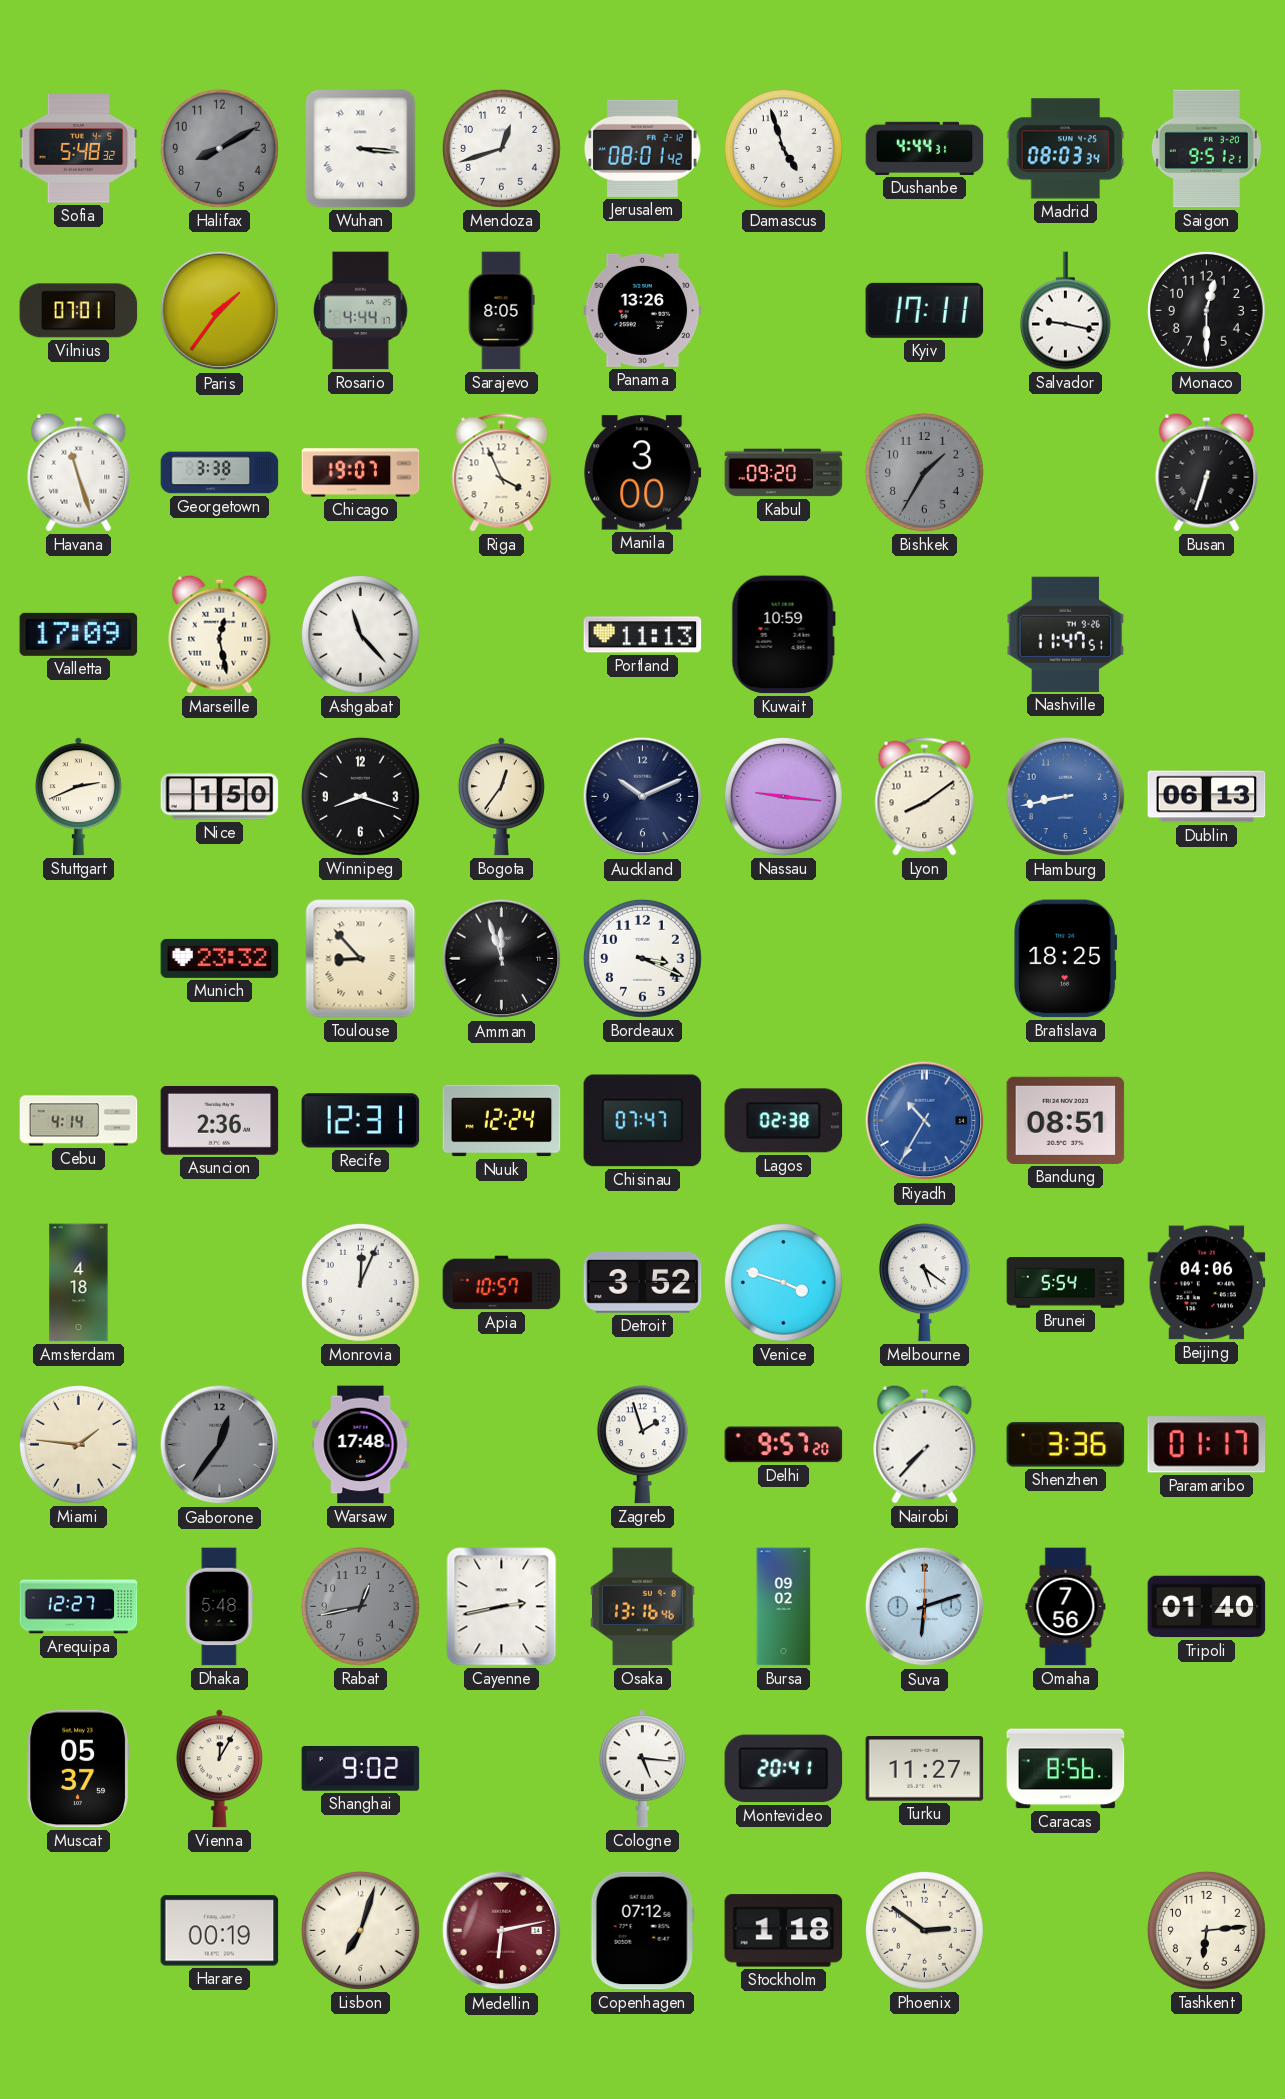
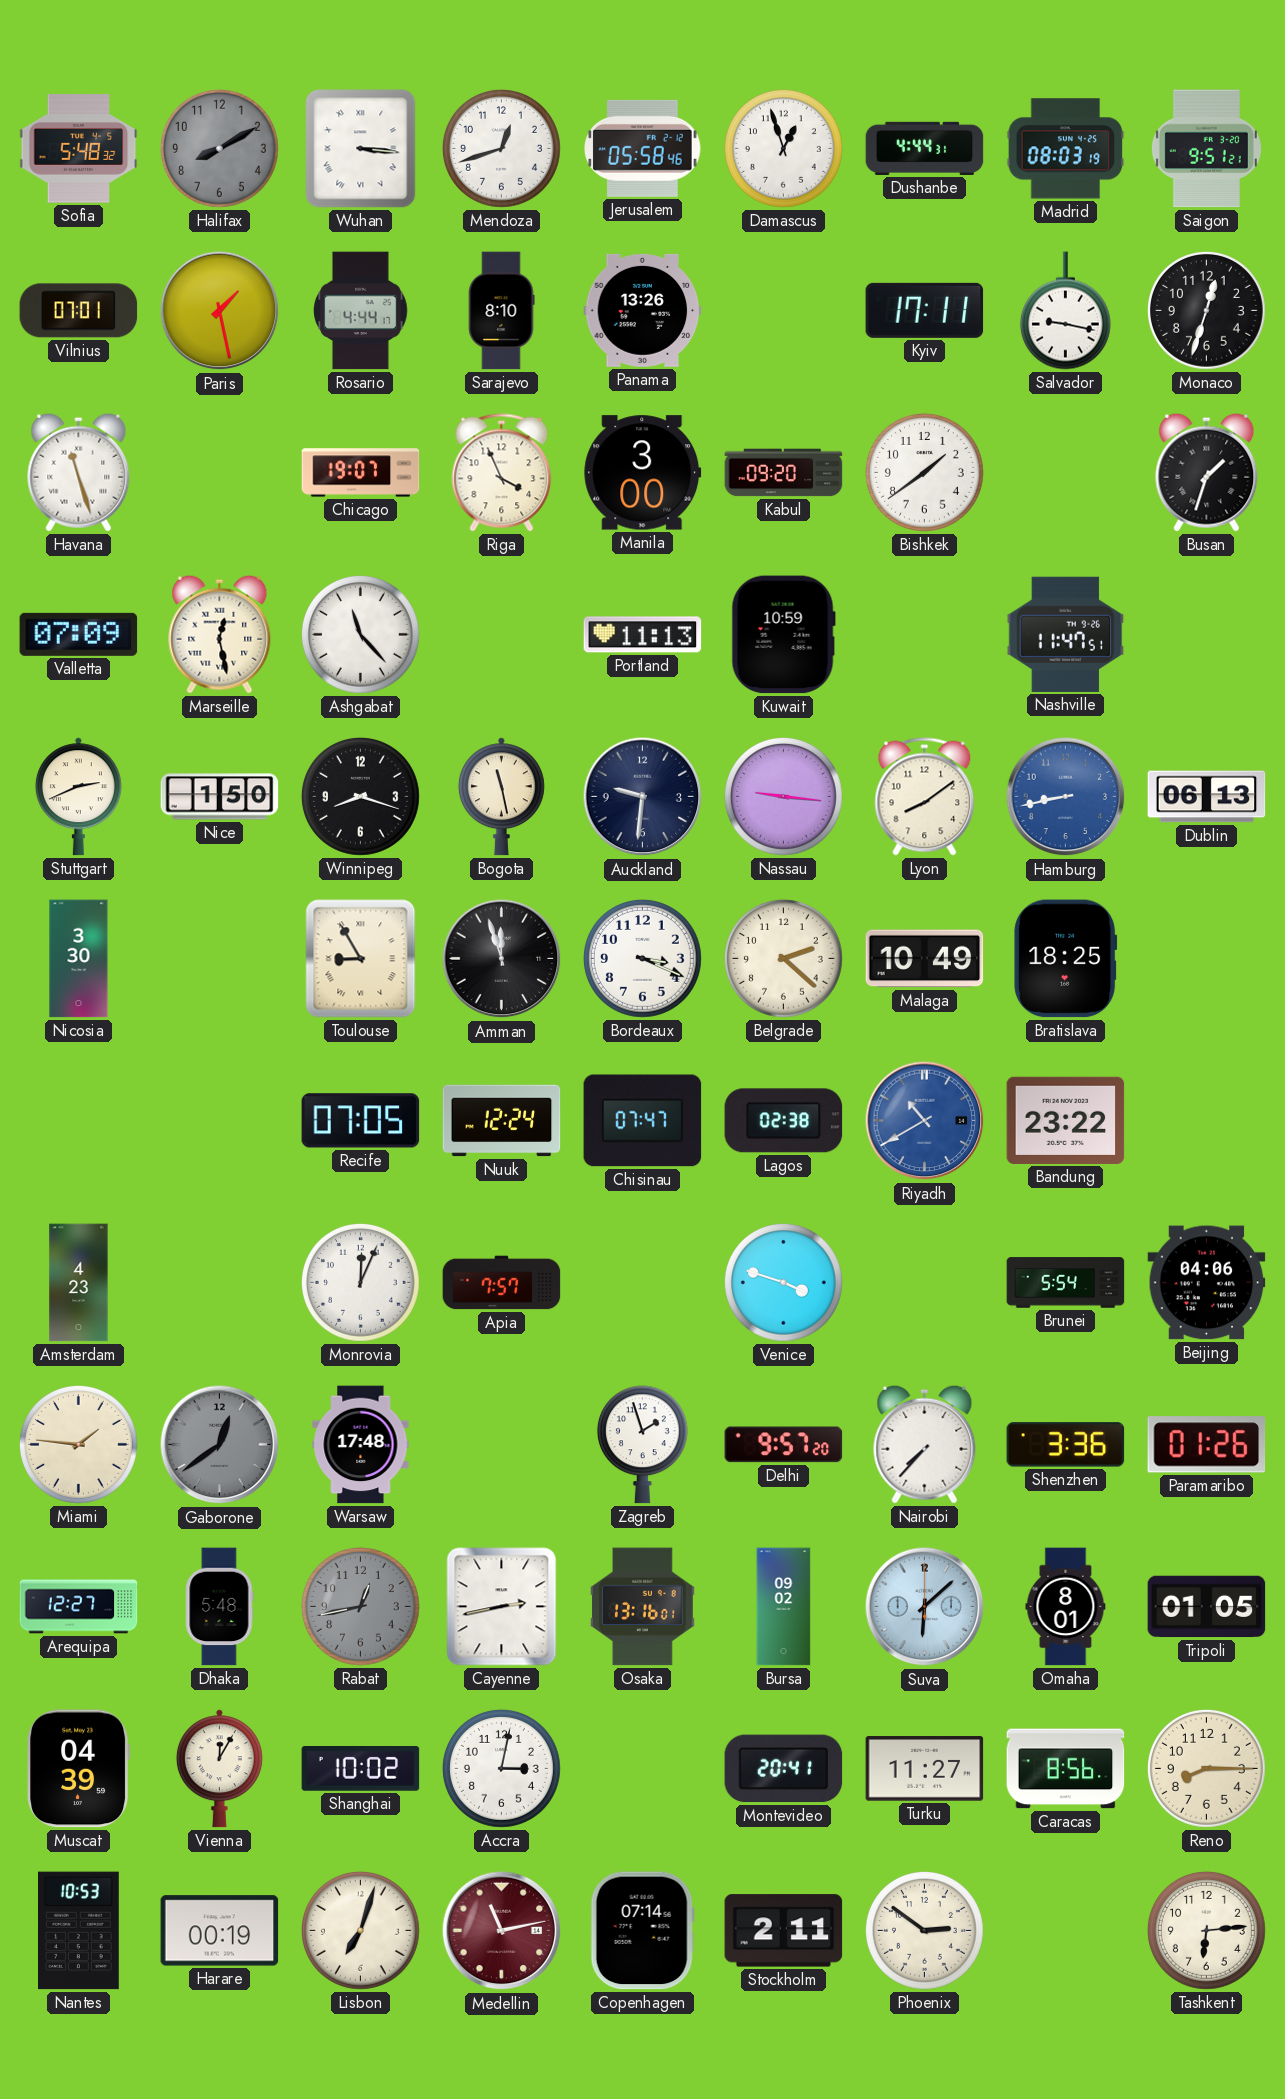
Jerusalem: 08:01 -> 05:58 (643, 148)
Damascus: 4:57 -> 12:57 (783, 148)
Madrid: 08:03:34 -> 08:03:19 (1066, 149)
Paris: 1:36 -> 1:28 (220, 311)
Sarajevo: 8:05 -> 8:10 (501, 311)
Monaco: 12:30 -> 12:33 (1206, 310)
Georgetown: 3:38 -> none (220, 473)
Bishkek: 1:35 -> 1:39 (924, 472)
Bishkek dial: grey -> white (924, 472)
Busan: 6:33 -> 1:33 (1207, 472)
Valletta: 17:09 -> 07:09 (79, 634)
Bogota: 12:36 -> 11:28 (501, 797)
Auckland: 10:11 -> 9:31 (643, 797)
Nicosia: none -> 3:30 (79, 959)
Munich: 23:32 -> none (220, 958)
Toulouse: 8:53 -> 8:55 (361, 959)
Belgrade: none -> 2:22 (783, 958)
Malaga: none -> 10:49 (925, 959)
Cebu: 4:14 -> none (79, 1121)
Asuncion: 2:36 -> none (220, 1121)
Recife: 12:31 -> 07:05 (361, 1121)
Riyadh: 10:35 -> 10:40 (925, 1121)
Bandung: 08:51 -> 23:22 (1066, 1120)
Amsterdam: 4:18 -> 4:23 (79, 1283)
Apia: 10:57 -> 7:57 (502, 1283)
Detroit: 3:52 -> none (643, 1283)
Melbourne: 5:21 -> none (924, 1283)
Gaborone: 12:36 -> 12:39 (220, 1445)
Paramaribo: 01:17 -> 01:26 (1207, 1445)
Osaka: 13:16:46 -> 13:16:01 (643, 1607)
Suva: 6:12 -> 6:08 (925, 1607)
Omaha: 7:56 -> 8:01 (1066, 1607)
Tripoli: 01:40 -> 01:05 (1207, 1607)
Muscat: 05:37 -> 04:39 (79, 1769)
Shanghai: 9:02 -> 10:02 (361, 1769)
Accra: none -> 3:02 (501, 1768)
Cologne: 5:16 -> none (642, 1769)
Reno: none -> 8:15 (1206, 1768)
Nantes: none -> 10:53 (79, 1931)
Medellin: 6:13 -> 11:13 (502, 1931)
Copenhagen: 07:12 -> 07:14 (642, 1931)
Stockholm: 1:18 -> 2:11 (784, 1931)
